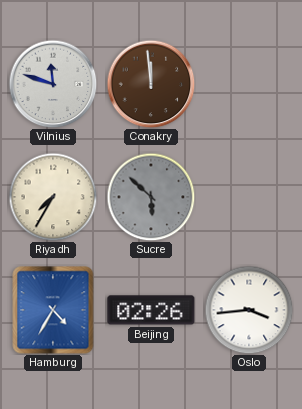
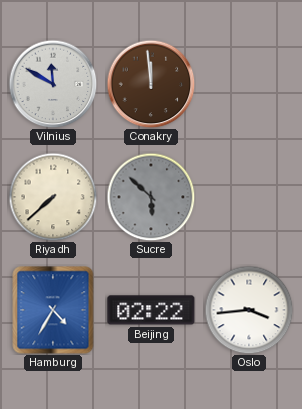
Vilnius: 11:48 -> 11:50 (53, 84)
Riyadh: 7:35 -> 7:38 (53, 197)
Beijing: 02:26 -> 02:22 (151, 310)
